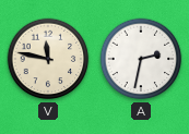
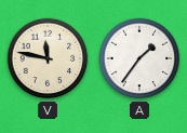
A: 2:32 -> 1:36 (139, 58)
